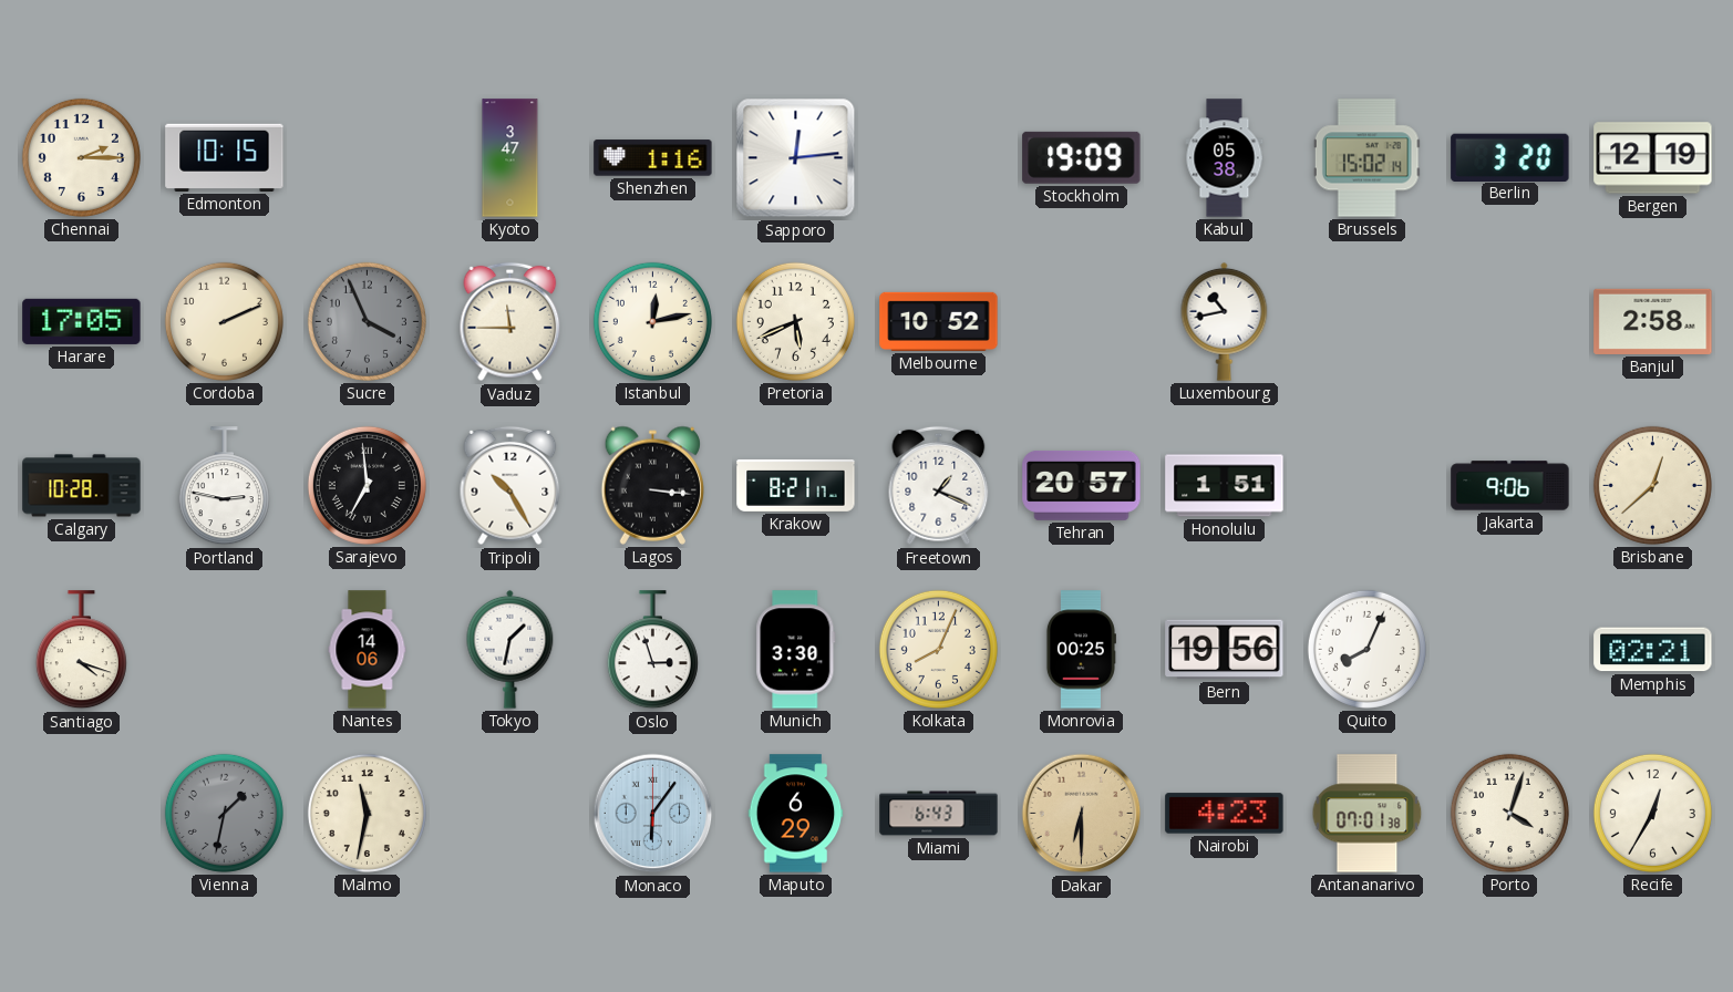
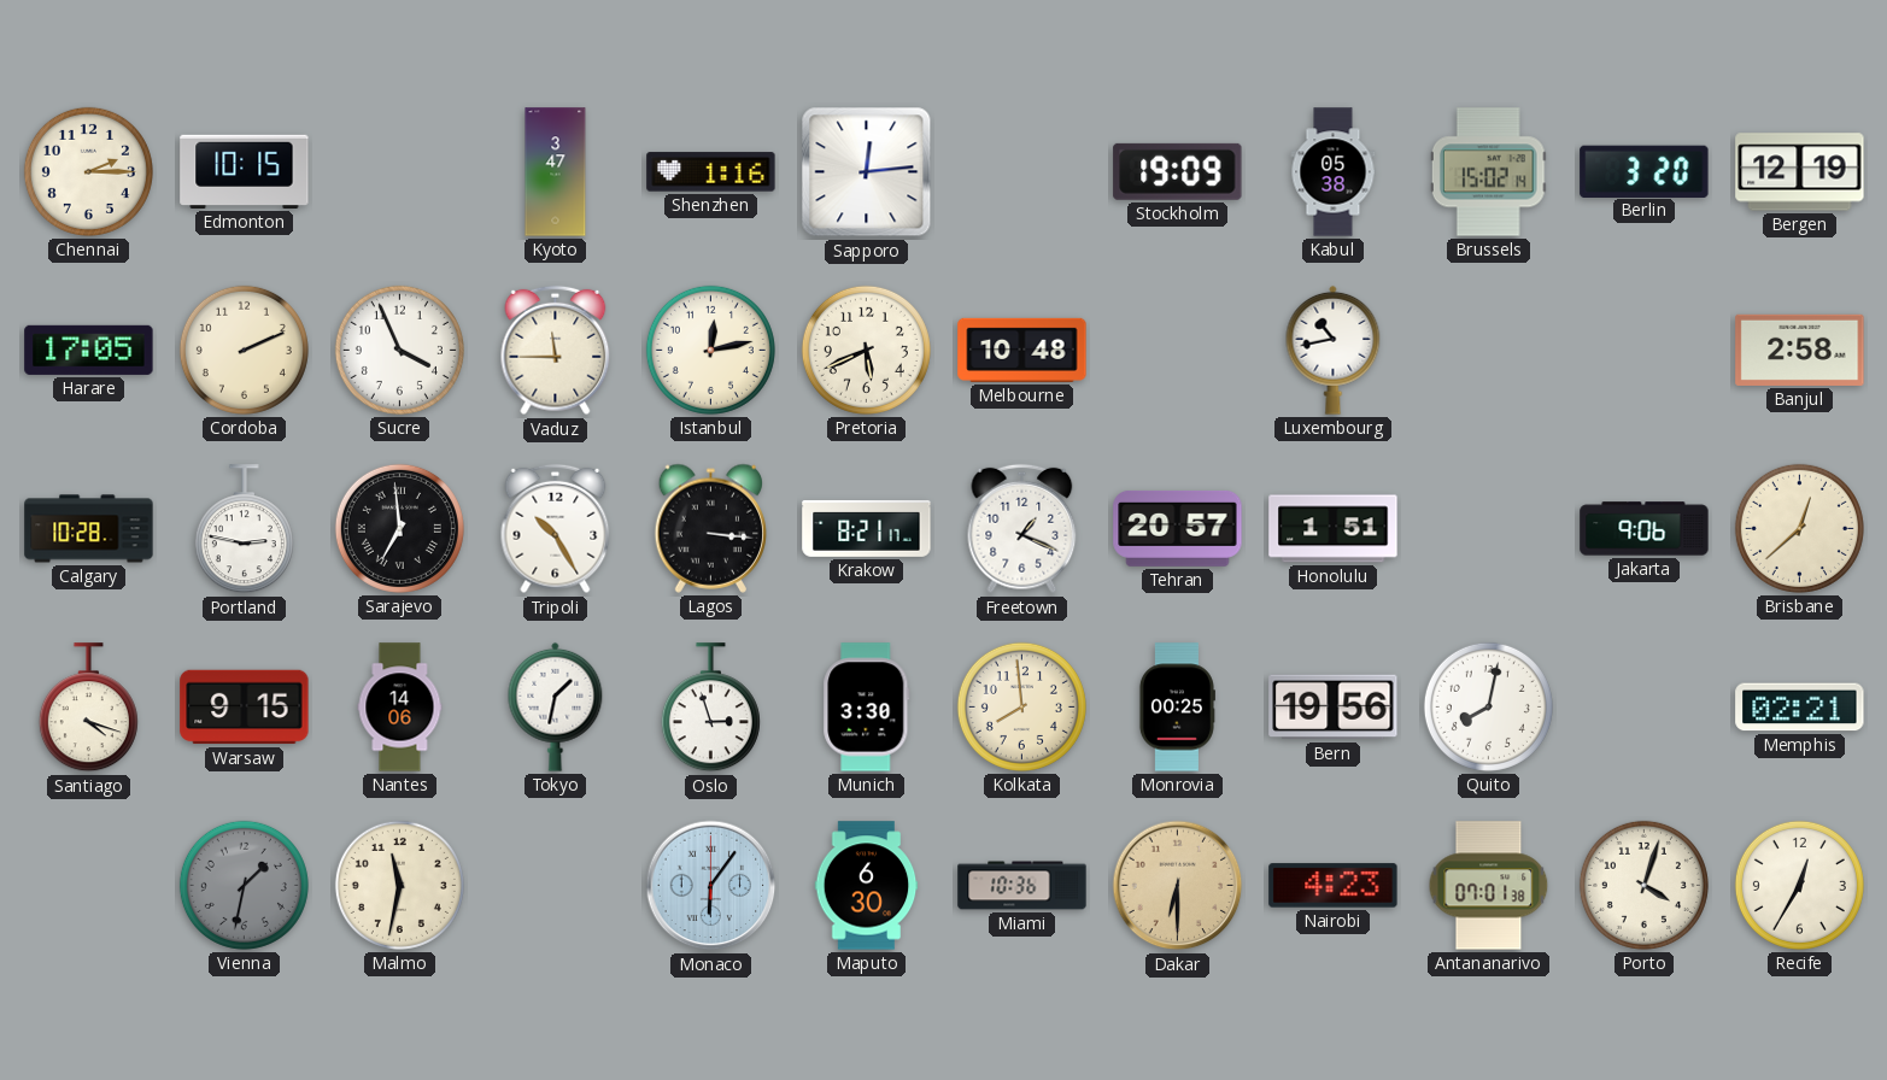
Sucre dial: grey -> white (399, 350)
Melbourne: 10:52 -> 10:48 (1022, 350)
Warsaw: none -> 9:15 (245, 708)
Kolkata: 8:04 -> 7:59 (1021, 706)
Quito: 8:04 -> 8:02 (1488, 706)
Maputo: 6:29 -> 6:30 (867, 886)
Miami: 6:43 -> 10:36 (1022, 886)
